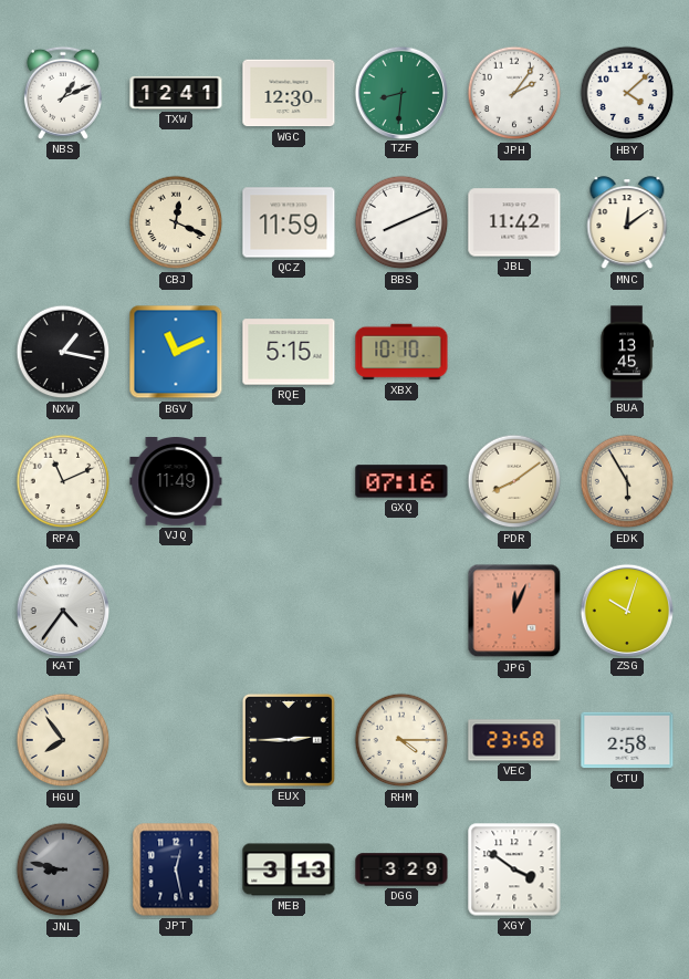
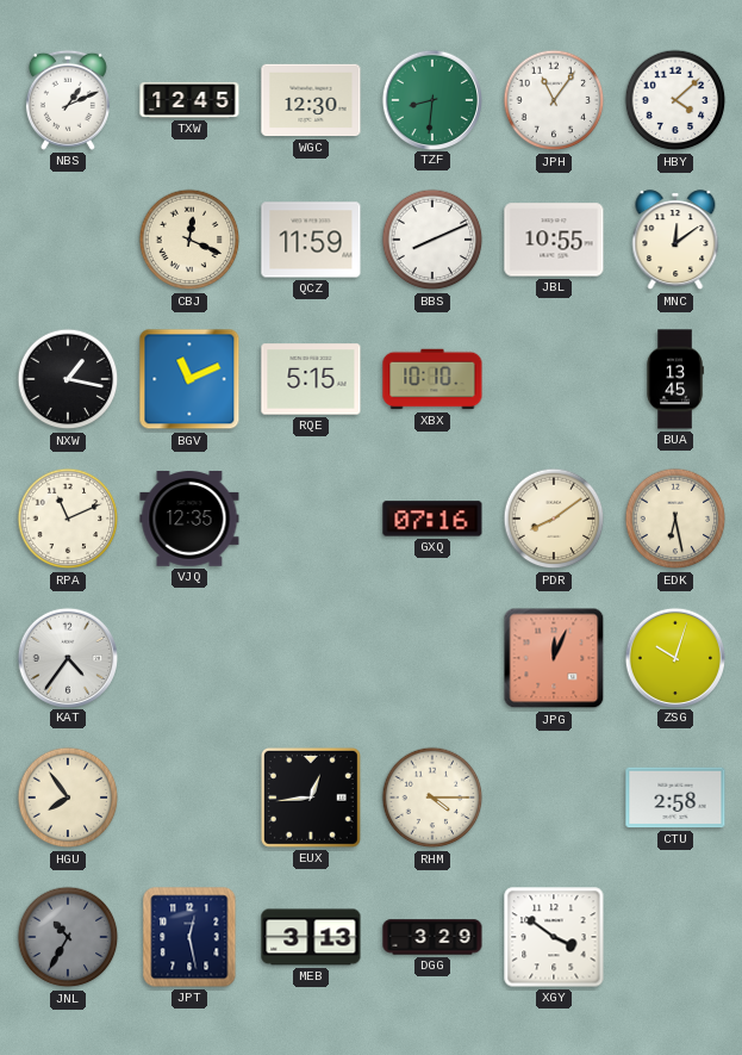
TXW: 12:41 -> 12:45 (189, 100)
JPH: 2:06 -> 11:06 (554, 100)
JBL: 11:42 -> 10:55 (554, 240)
VJQ: 11:49 -> 12:35 (189, 520)
EDK: 5:55 -> 6:28 (675, 519)
EUX: 2:45 -> 12:44 (311, 798)
VEC: 23:58 -> none (514, 740)
JNL: 8:47 -> 10:35 (68, 937)
